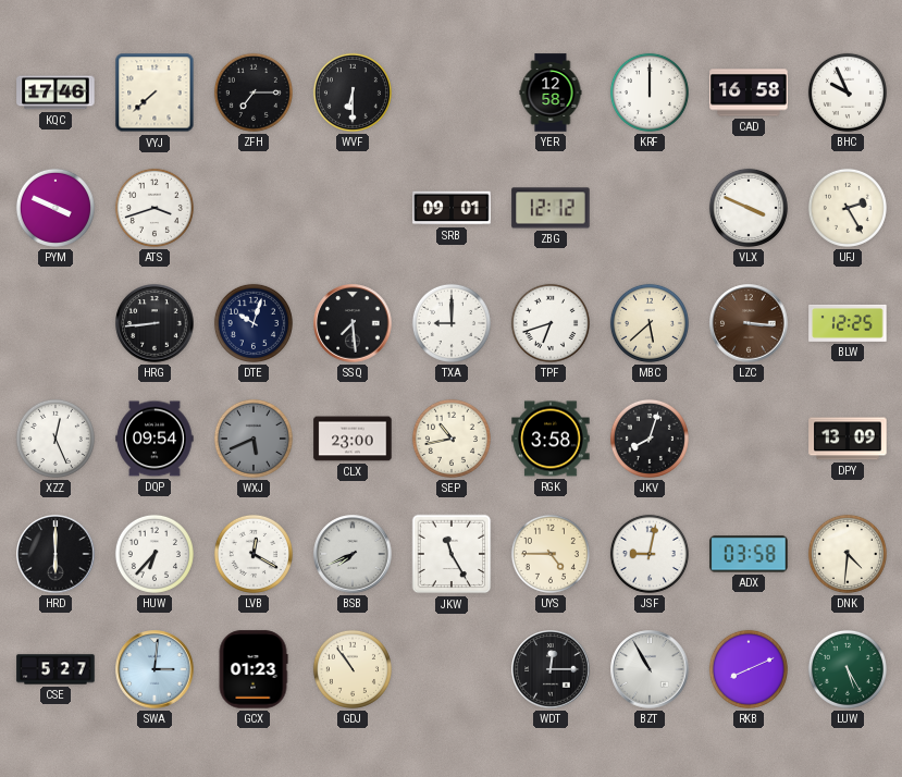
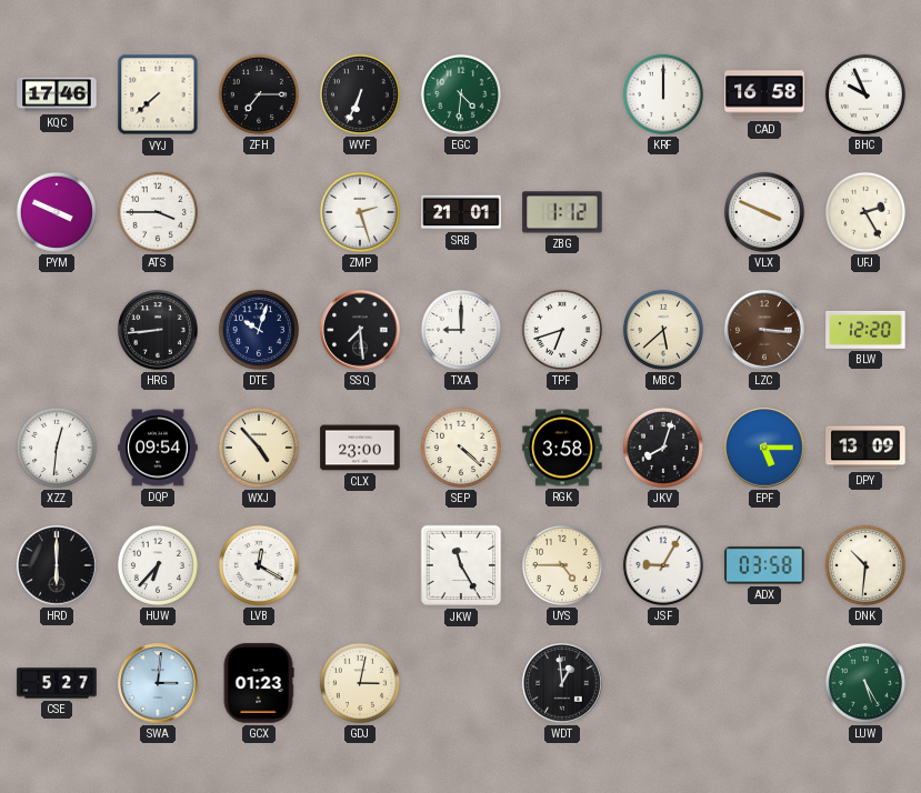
WVF: 6:30 -> 6:34 (360, 94)
EGC: none -> 4:31 (461, 94)
YER: 12:58 -> none (551, 92)
ATS: 3:42 -> 3:45 (158, 212)
ZMP: none -> 2:27 (360, 212)
SRB: 09:01 -> 21:01 (461, 212)
ZBG: 12:12 -> 1:12 (562, 212)
BLW: 12:25 -> 12:20 (865, 330)
XZZ: 12:26 -> 12:31 (57, 448)
WXJ: 5:41 -> 4:53 (259, 448)
WXJ dial: grey -> cream (259, 448)
SEP: 10:43 -> 4:22 (461, 448)
EPF: none -> 5:15 (764, 448)
BSB: 7:41 -> none (353, 554)
JSF: 9:02 -> 9:05 (663, 565)
DNK: 4:31 -> 10:31 (865, 565)
GDJ: 10:54 -> 3:02 (360, 683)
WDT: 12:15 -> 12:59 (562, 683)
BZT: 10:55 -> none (650, 669)
RKB: 8:11 -> none (749, 669)
